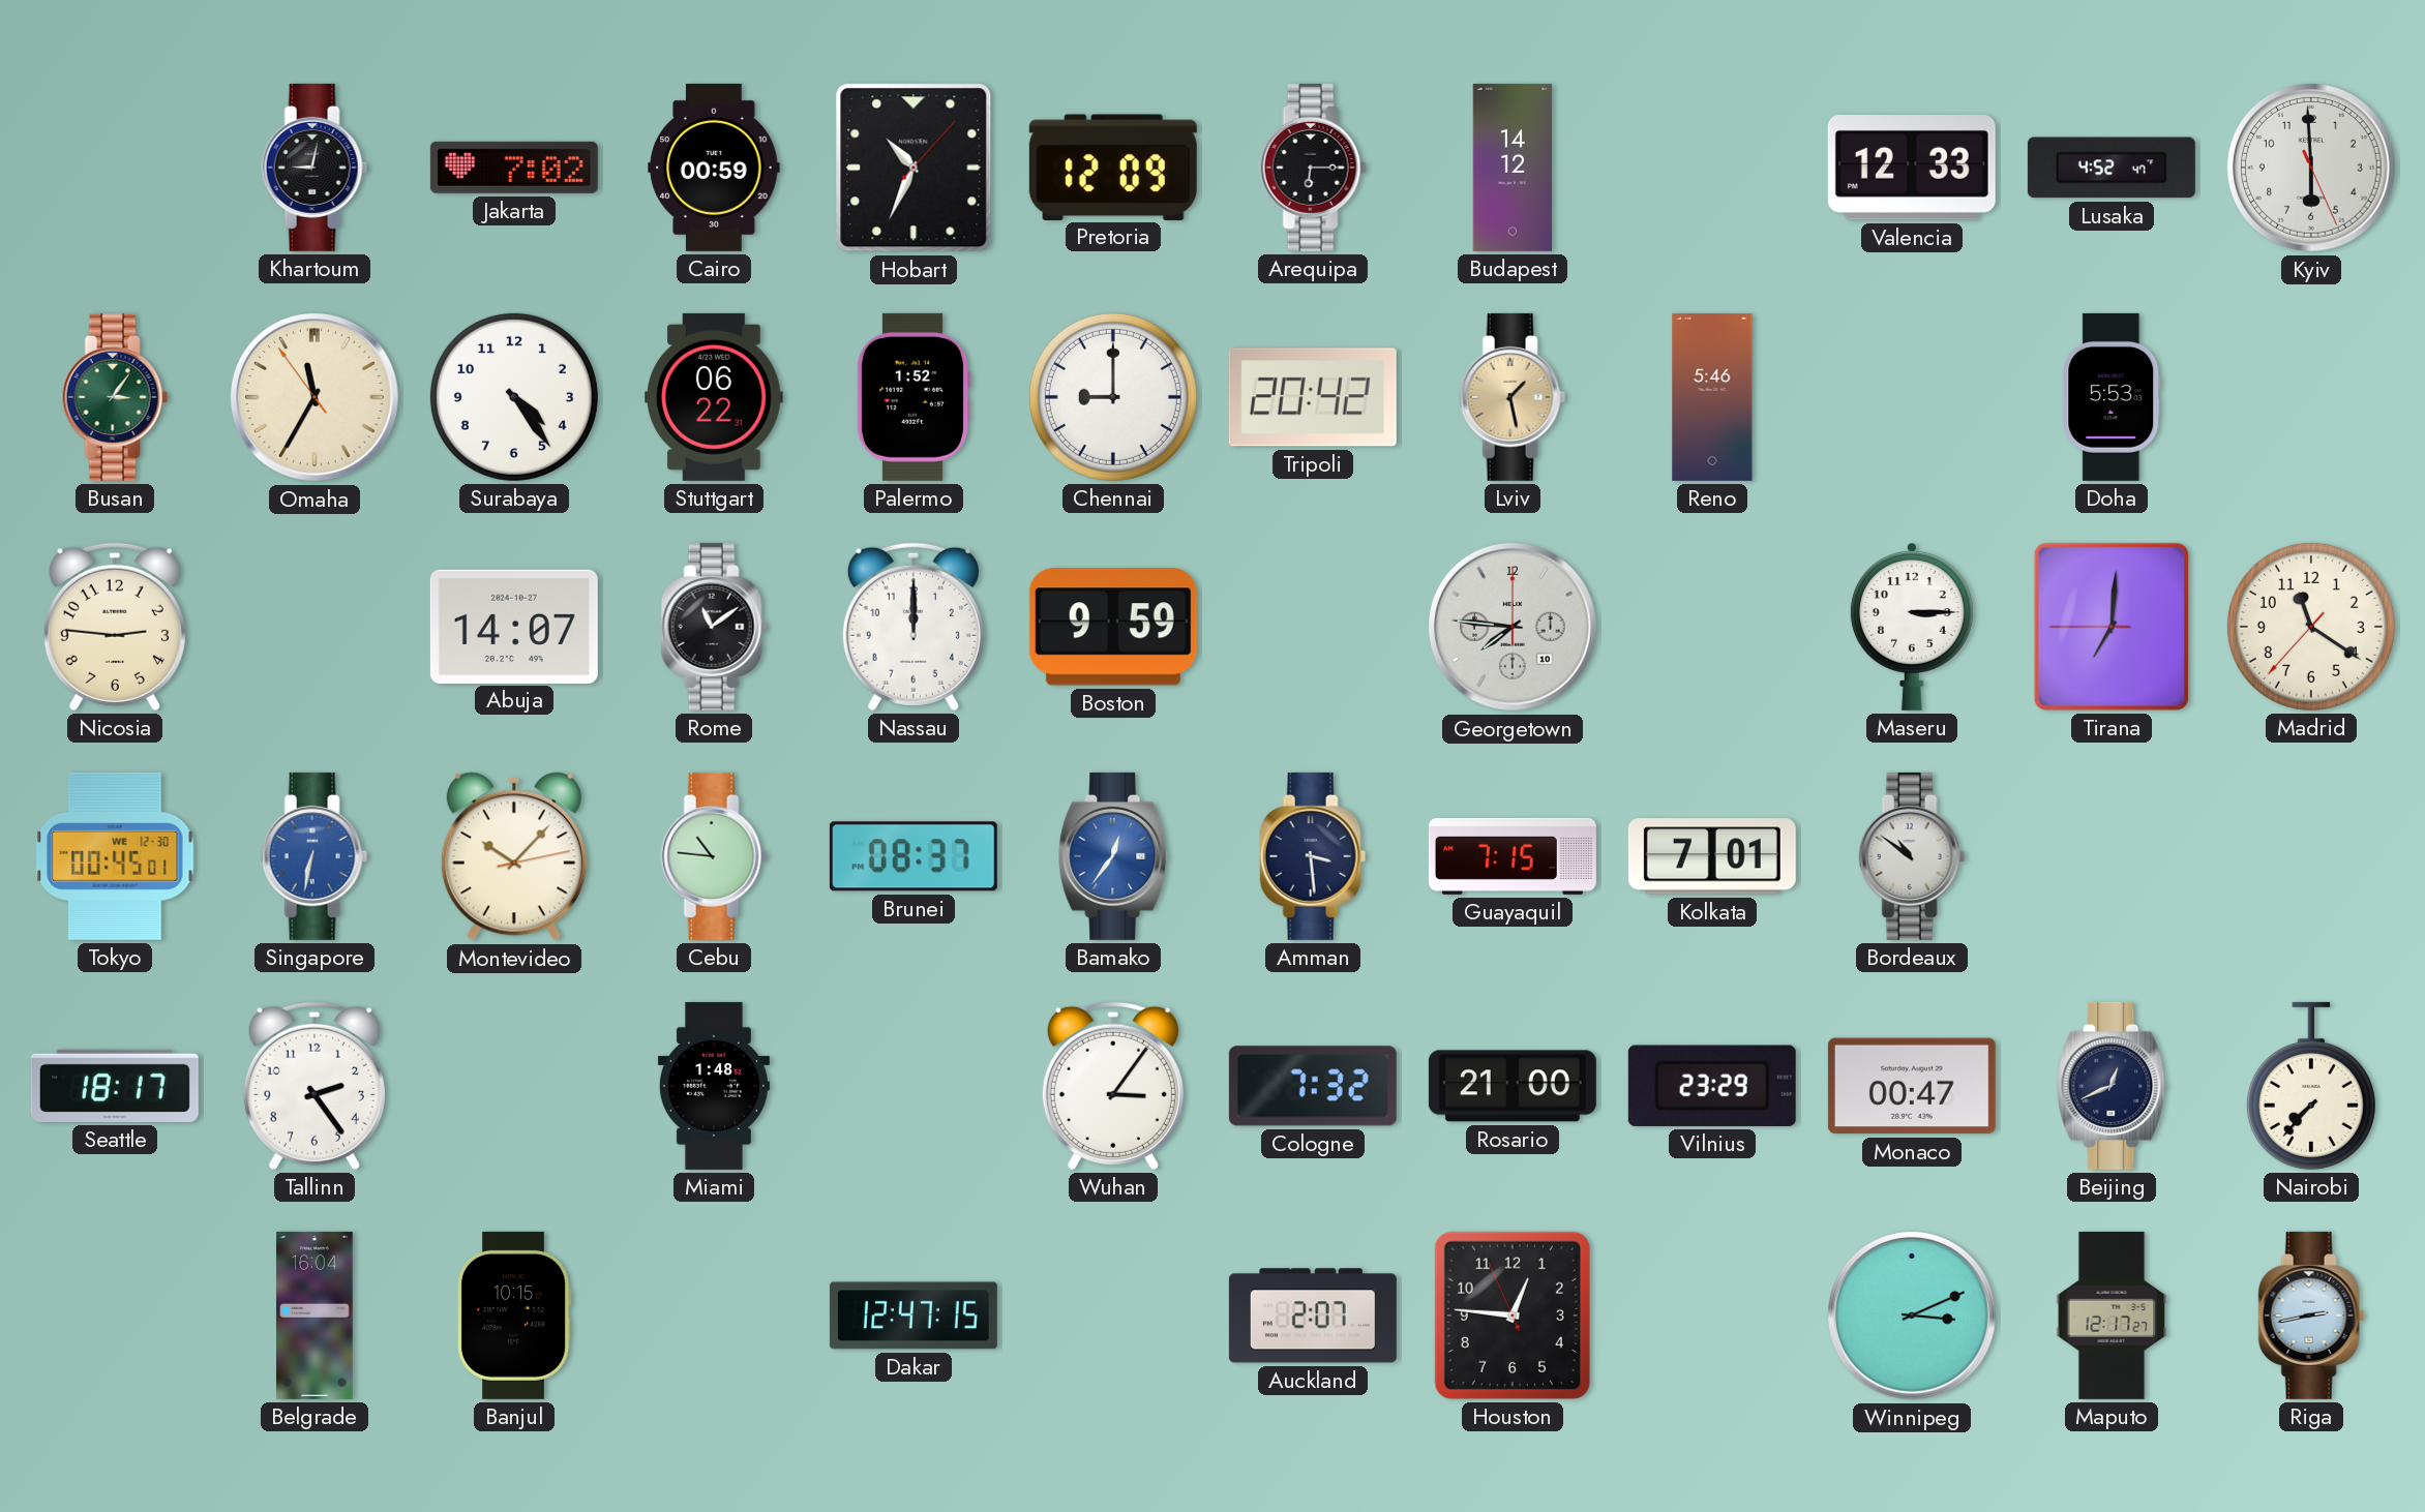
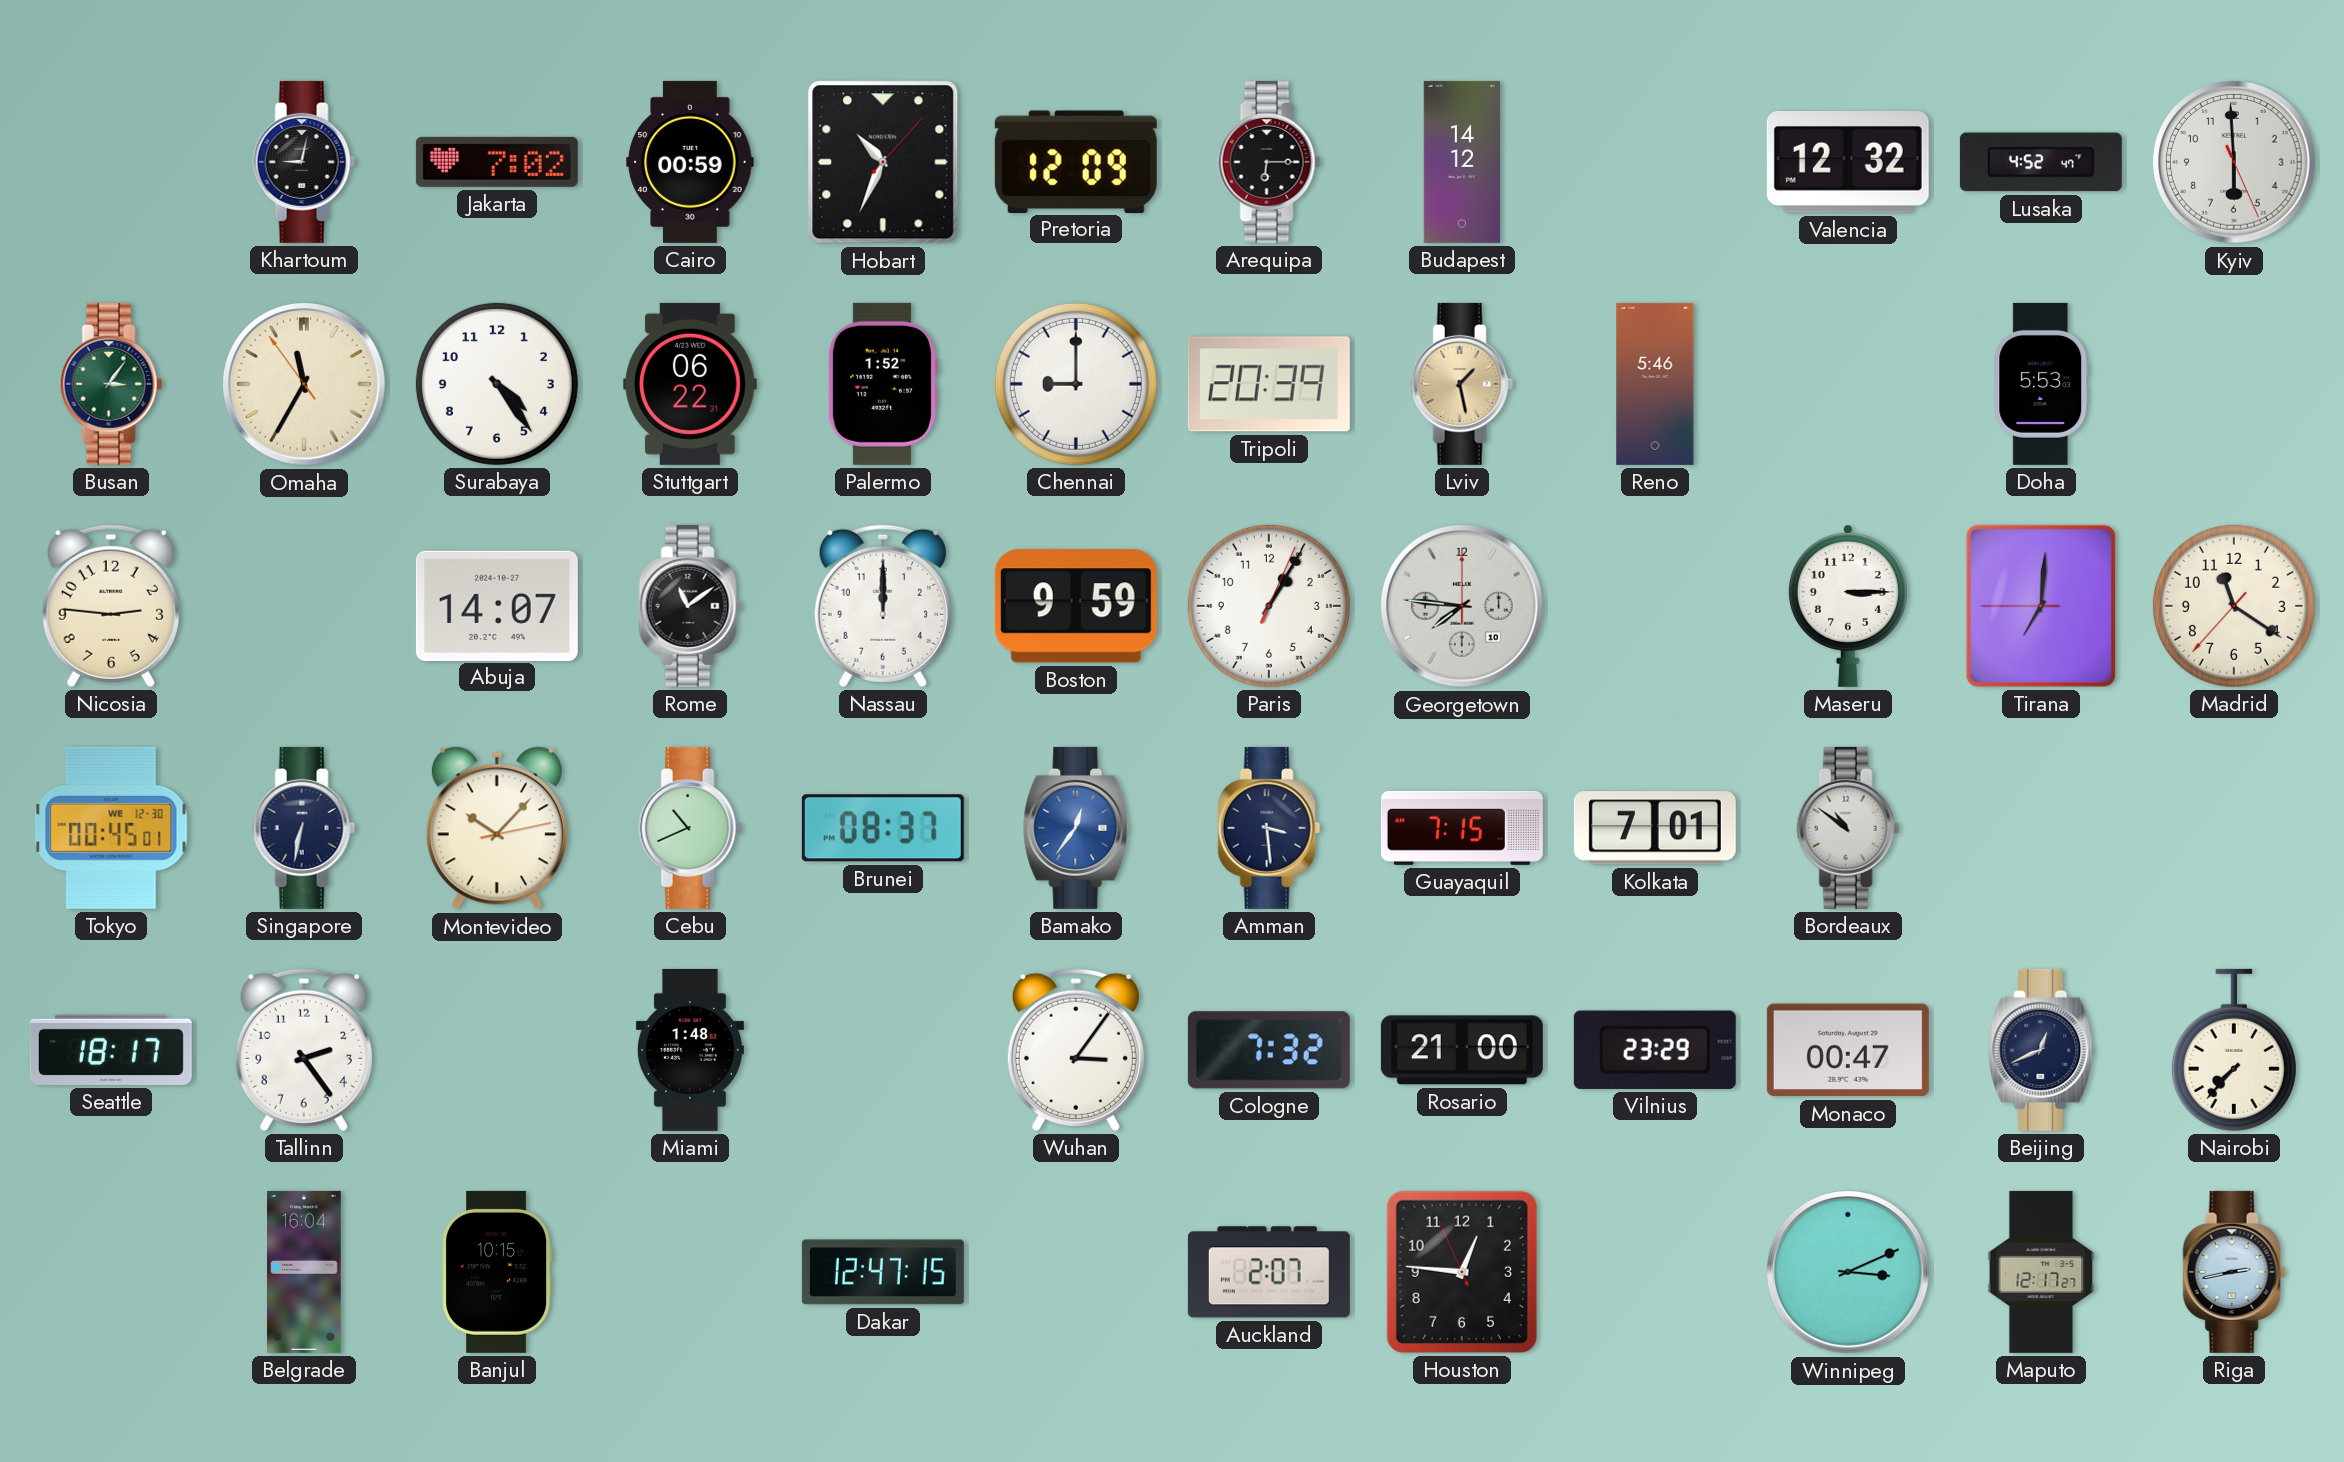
Valencia: 12:33 -> 12:32 (1848, 163)
Tripoli: 20:42 -> 20:39 (1269, 384)
Paris: none -> 1:05 (1269, 606)
Singapore dial: blue -> navy (304, 828)
Cebu: 10:46 -> 10:41 (690, 828)
